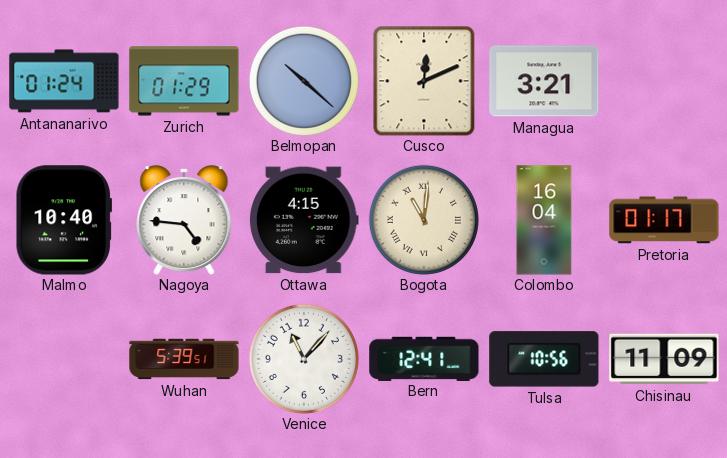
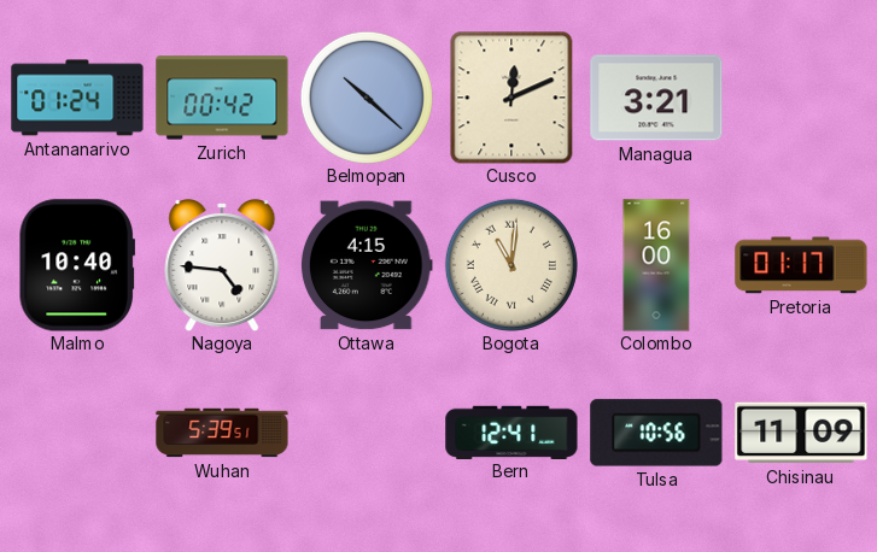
Zurich: 01:29 -> 00:42 (222, 98)
Colombo: 16:04 -> 16:00 (656, 265)
Venice: 11:07 -> none (304, 359)
